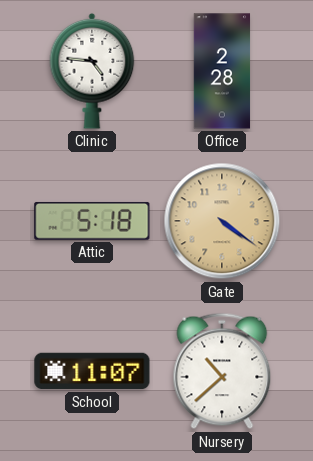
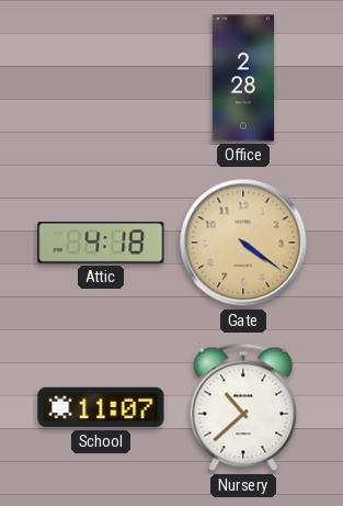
Clinic: 4:46 -> none (92, 71)
Attic: 5:18 -> 4:18 (101, 243)
